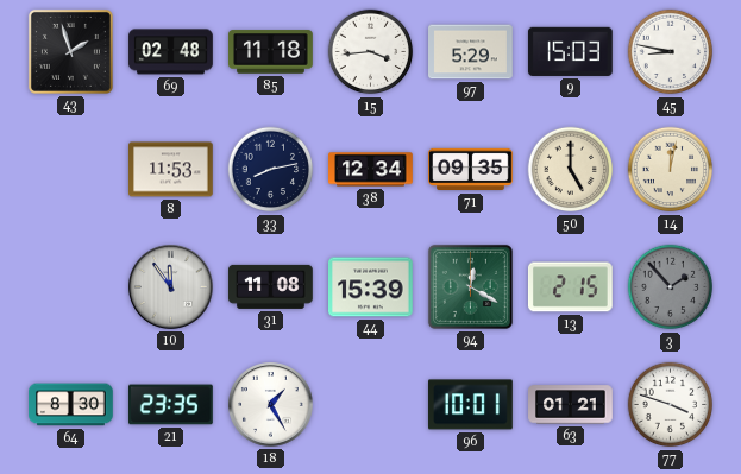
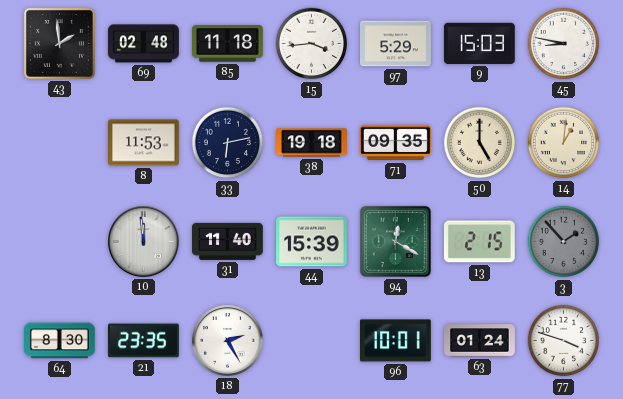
43: 1:57 -> 1:59 (59, 43)
33: 8:13 -> 6:13 (228, 143)
38: 12:34 -> 19:18 (312, 143)
14: 12:02 -> 1:01 (564, 143)
10: 11:54 -> 11:59 (144, 242)
31: 11:08 -> 11:40 (228, 241)
18: 1:25 -> 2:25 (228, 341)
63: 01:21 -> 01:24 (480, 341)
